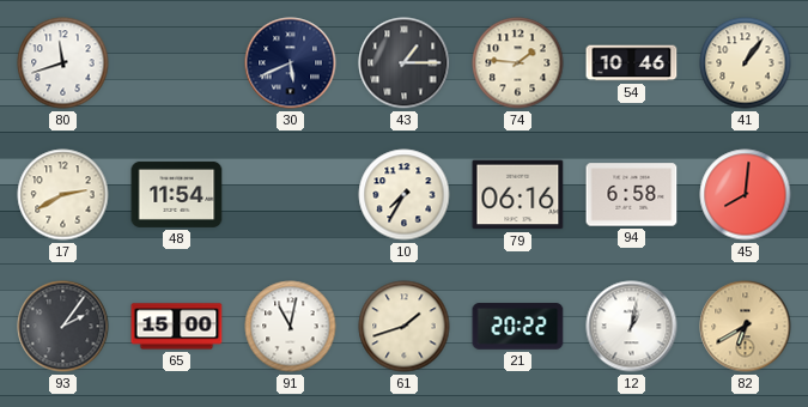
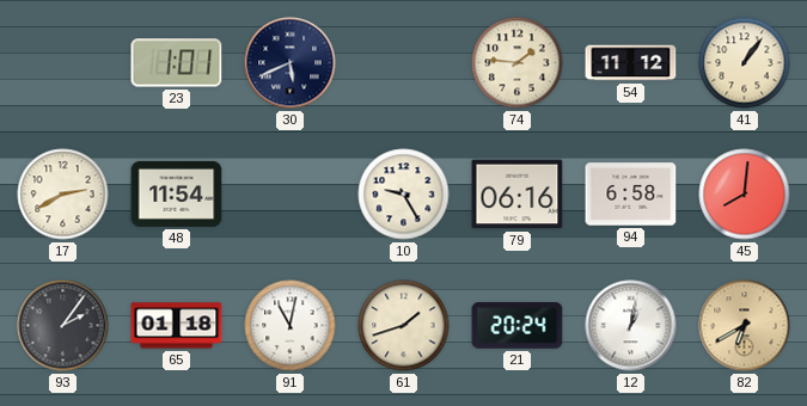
80: 11:42 -> none (63, 63)
23: none -> 1:01 (177, 63)
43: 1:15 -> none (405, 63)
54: 10:46 -> 11:12 (631, 63)
10: 7:35 -> 9:25 (404, 195)
65: 15:00 -> 01:18 (177, 326)
21: 20:22 -> 20:24 (518, 326)
